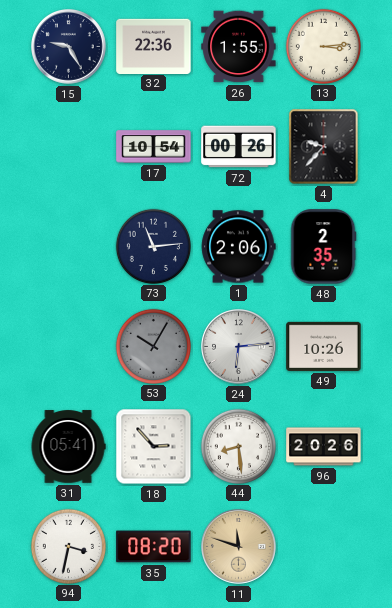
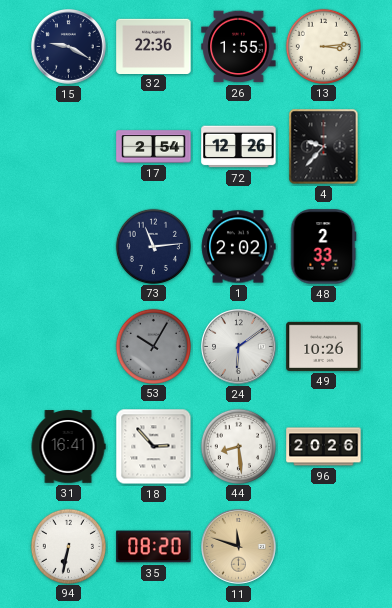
15: 9:25 -> 9:20 (69, 47)
17: 10:54 -> 2:54 (154, 147)
72: 00:26 -> 12:26 (239, 147)
1: 2:06 -> 2:02 (238, 247)
48: 2:35 -> 2:33 (323, 247)
24: 6:14 -> 6:09 (239, 347)
31: 05:41 -> 16:41 (68, 447)
94: 3:32 -> 6:32 (68, 546)
